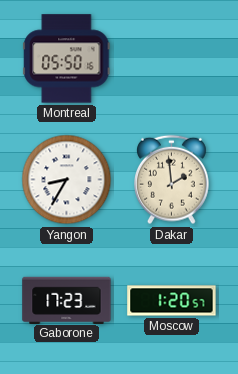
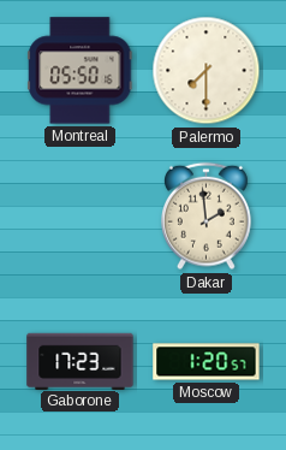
Palermo: none -> 7:30 (207, 71)
Yangon: 8:35 -> none (67, 180)
